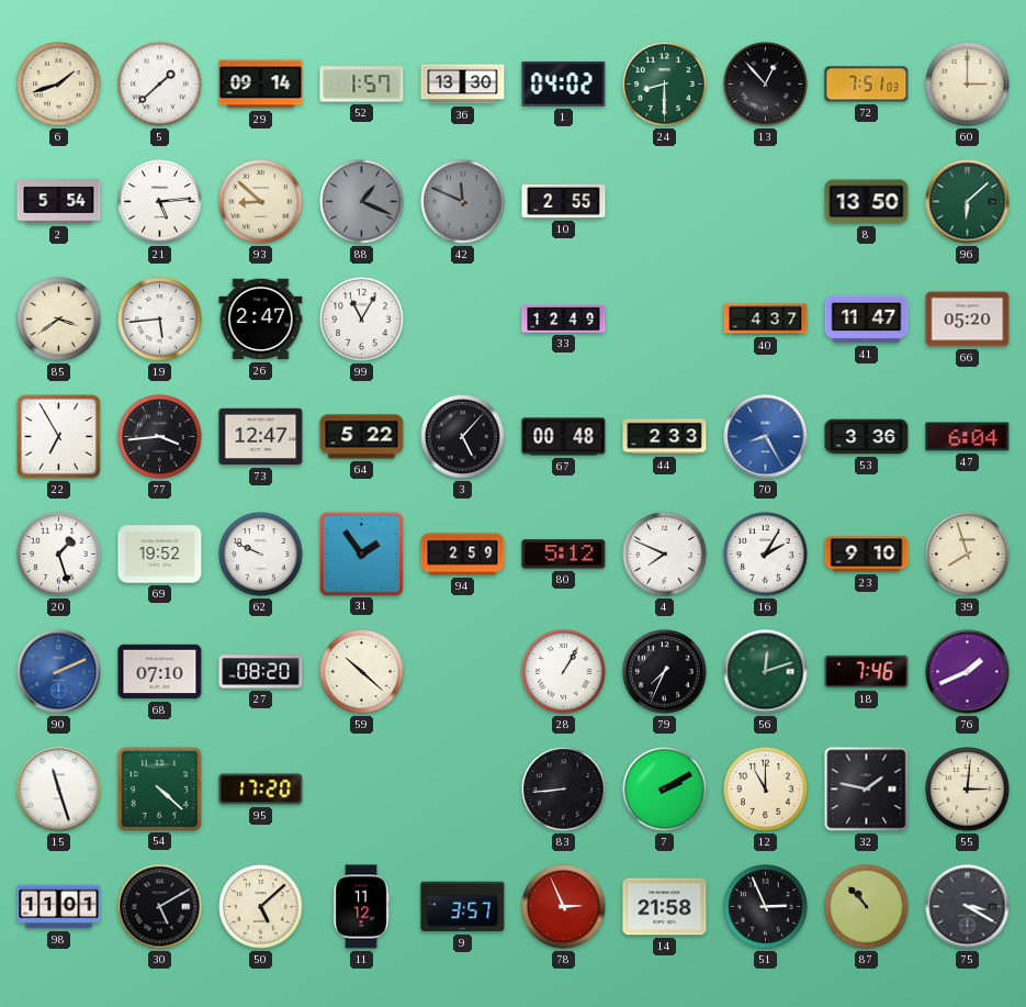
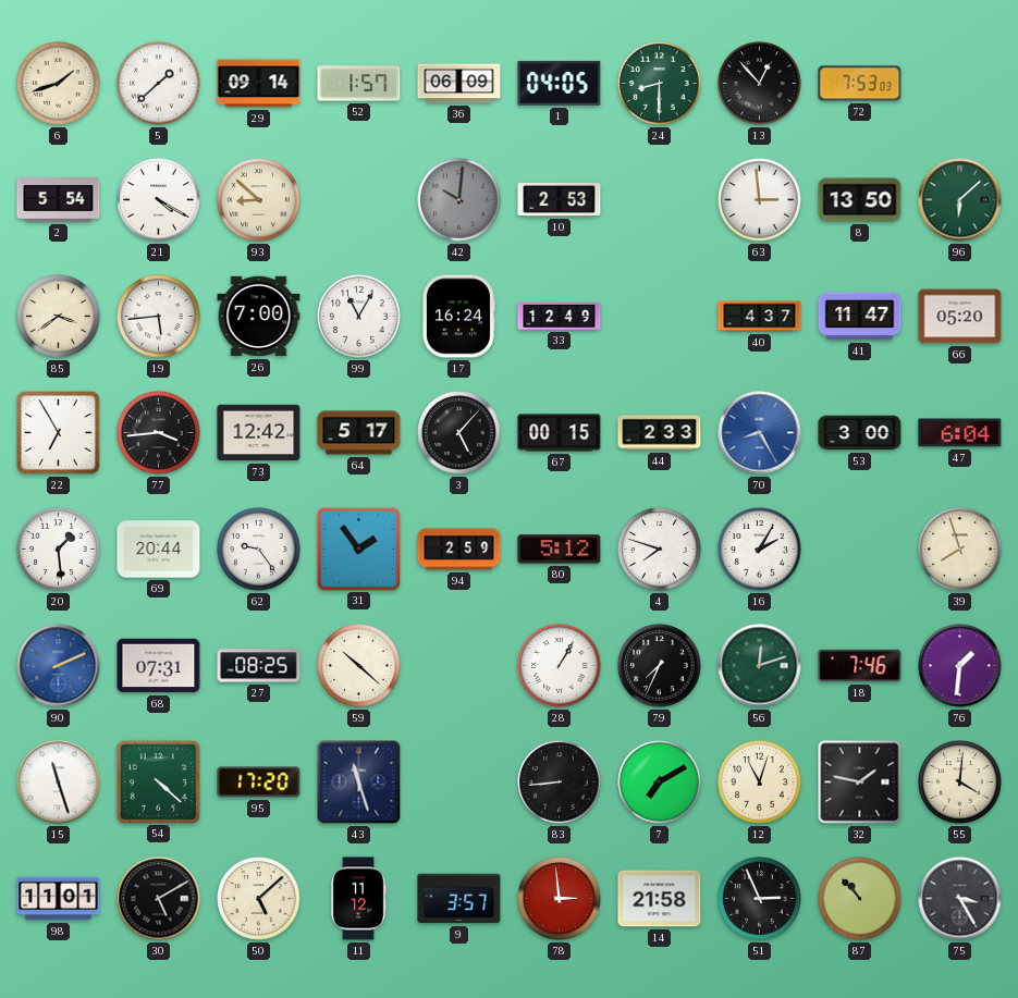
36: 13:30 -> 06:09 (459, 84)
1: 04:02 -> 04:05 (560, 83)
72: 7:51 -> 7:53 (860, 84)
60: 3:00 -> none (968, 85)
21: 5:14 -> 4:20 (159, 200)
88: 1:19 -> none (362, 202)
42: 11:49 -> 10:01 (459, 200)
10: 2:55 -> 2:53 (560, 199)
63: none -> 2:59 (760, 200)
26: 2:47 -> 7:00 (259, 317)
17: none -> 16:24 (458, 317)
73: 12:47 -> 12:42 (259, 433)
64: 5:22 -> 5:17 (359, 433)
67: 00:48 -> 00:15 (560, 433)
53: 3:36 -> 3:00 (860, 433)
20: 1:27 -> 1:29 (59, 550)
69: 19:52 -> 20:44 (159, 550)
62: 9:49 -> 9:24 (259, 550)
4: 7:49 -> 7:48 (660, 550)
23: 9:10 -> none (867, 555)
68: 07:10 -> 07:31 (159, 666)
27: 08:20 -> 08:25 (259, 666)
76: 1:41 -> 1:31 (960, 666)
43: none -> 11:27 (359, 783)
7: 2:10 -> 7:10 (660, 783)
12: 11:00 -> 11:03 (760, 783)
55: 3:01 -> 4:01 (960, 783)
78: 2:56 -> 2:59 (560, 899)
75: 3:20 -> 3:25 (960, 899)
